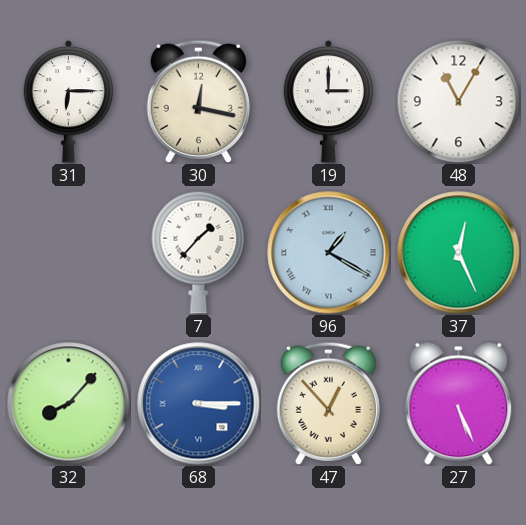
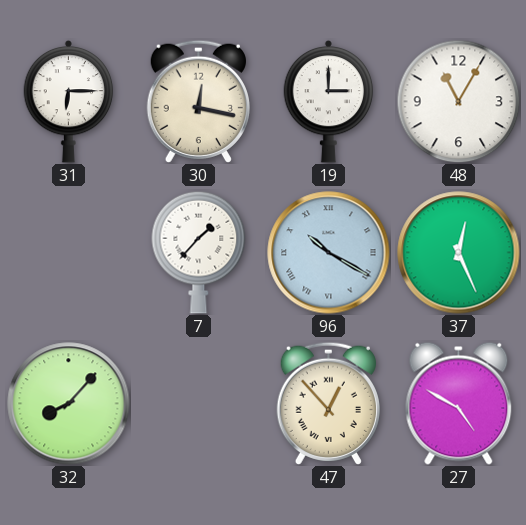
96: 1:20 -> 10:20 (329, 253)
68: 3:15 -> none (199, 404)
27: 5:26 -> 4:50 (459, 403)
